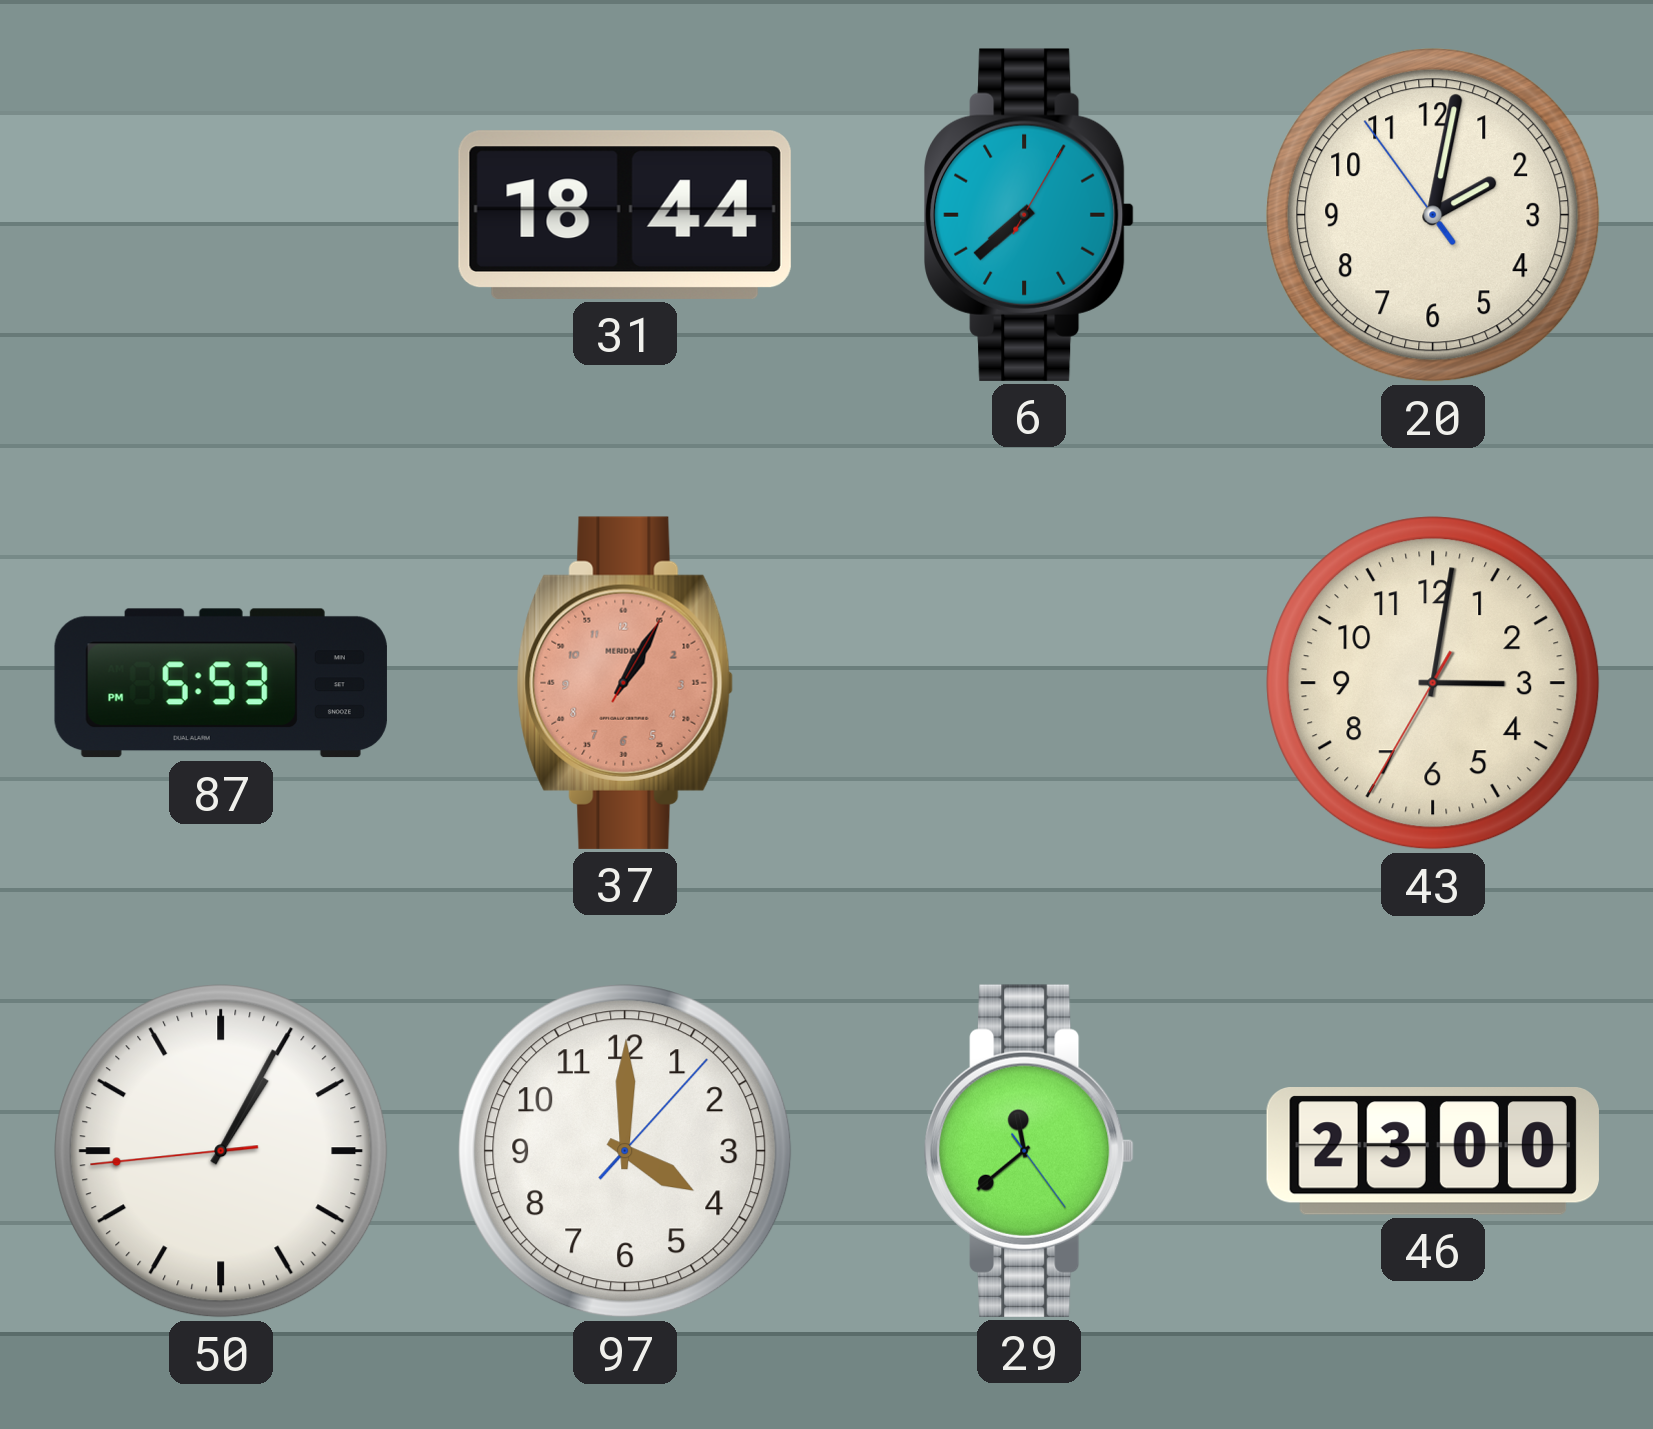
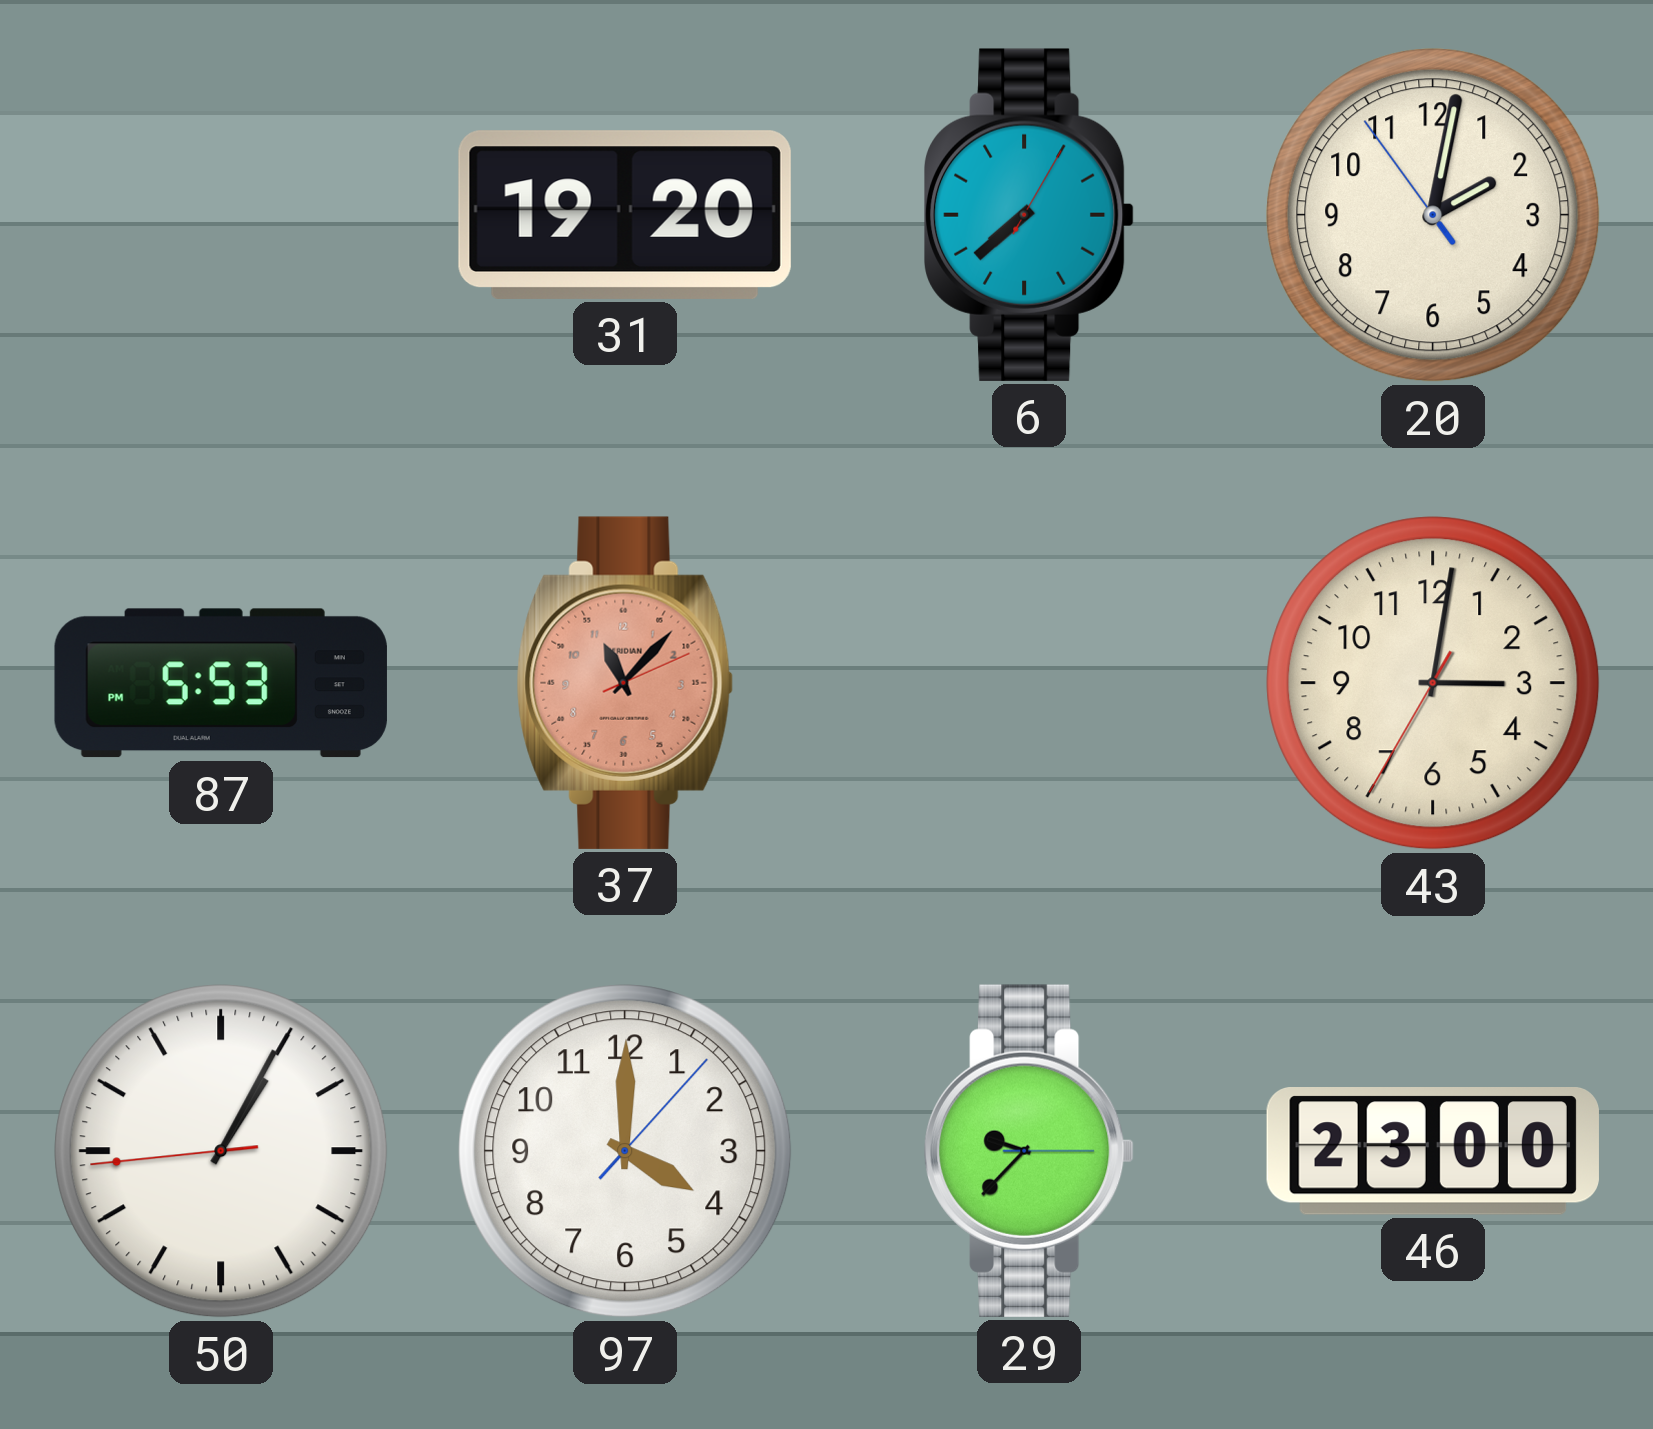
31: 18:44 -> 19:20 (625, 215)
37: 1:05 -> 11:07 (625, 683)
29: 11:38 -> 9:37 (1030, 1151)
